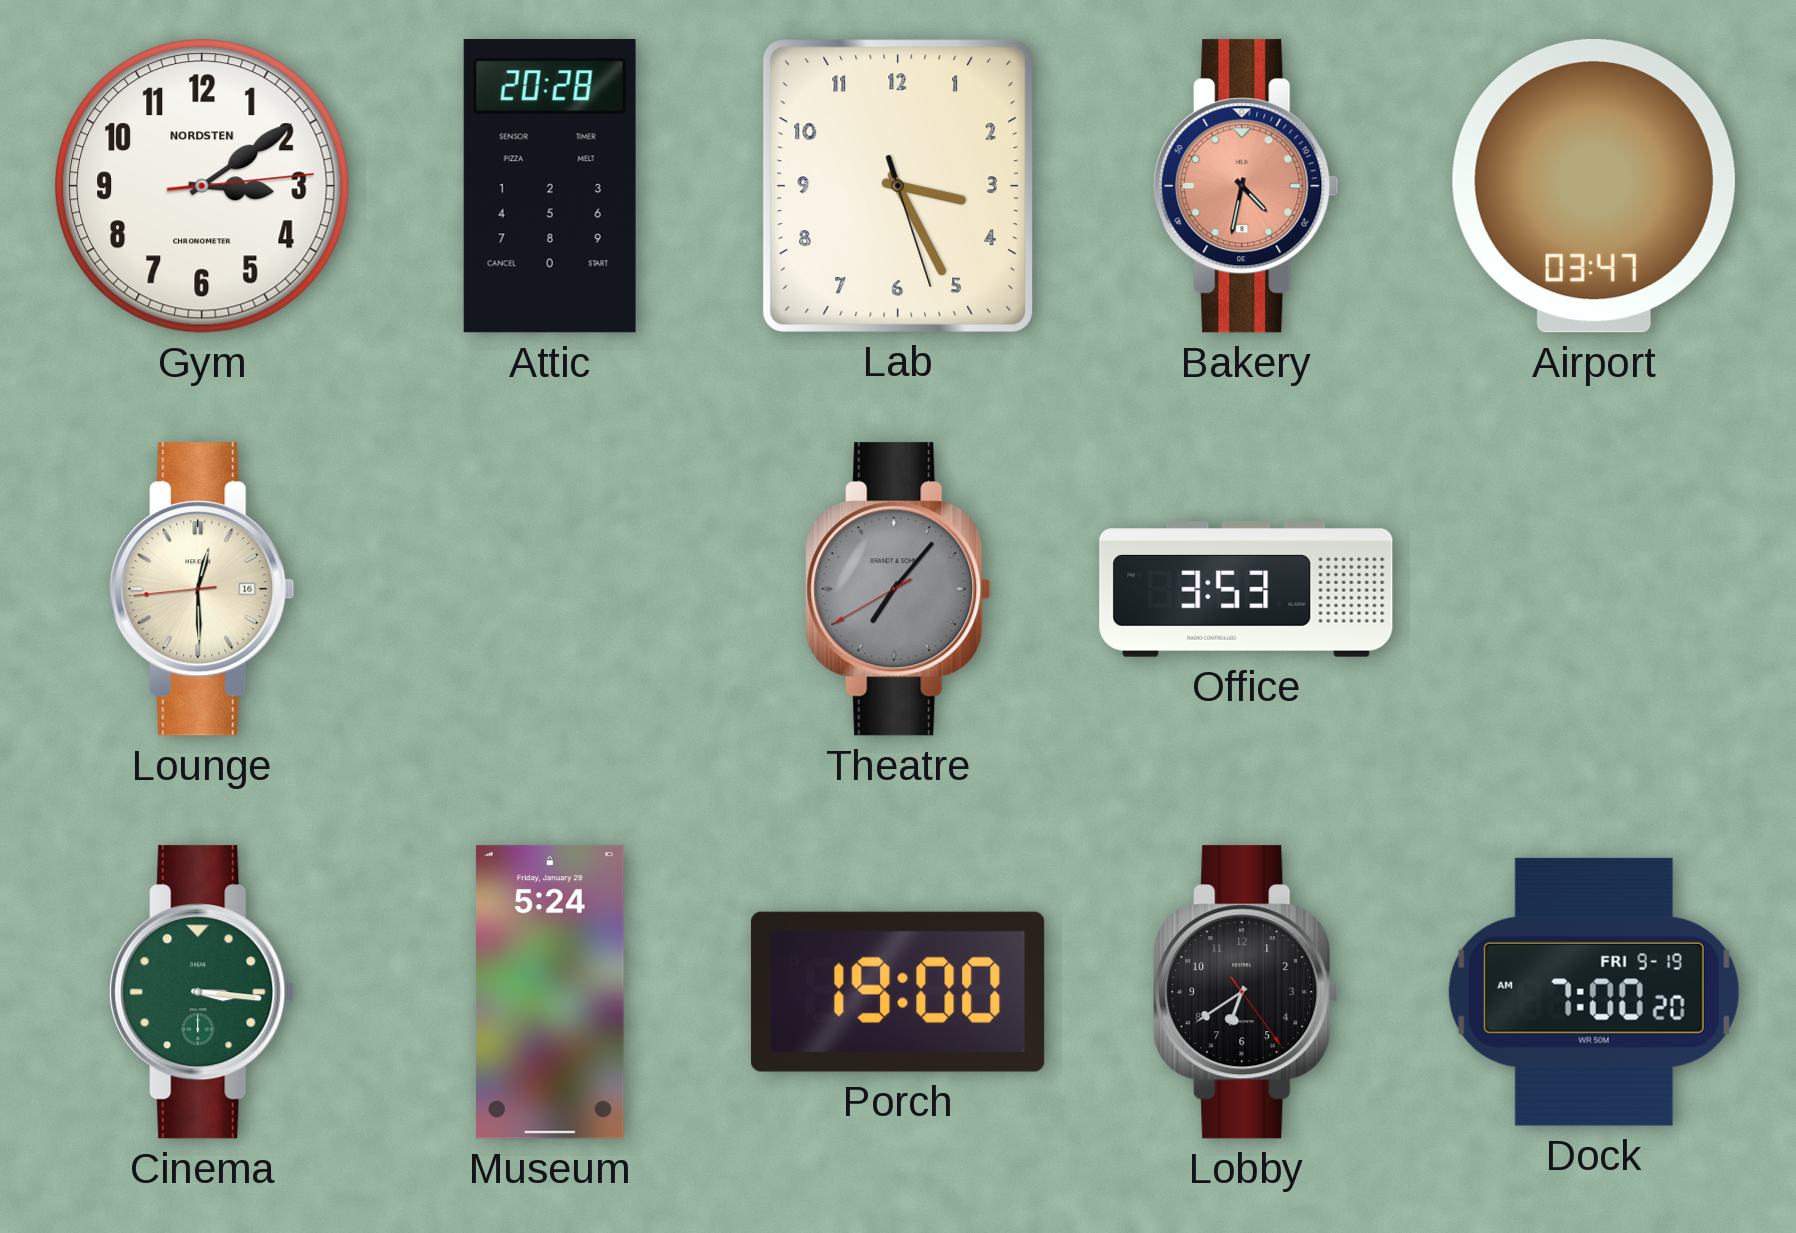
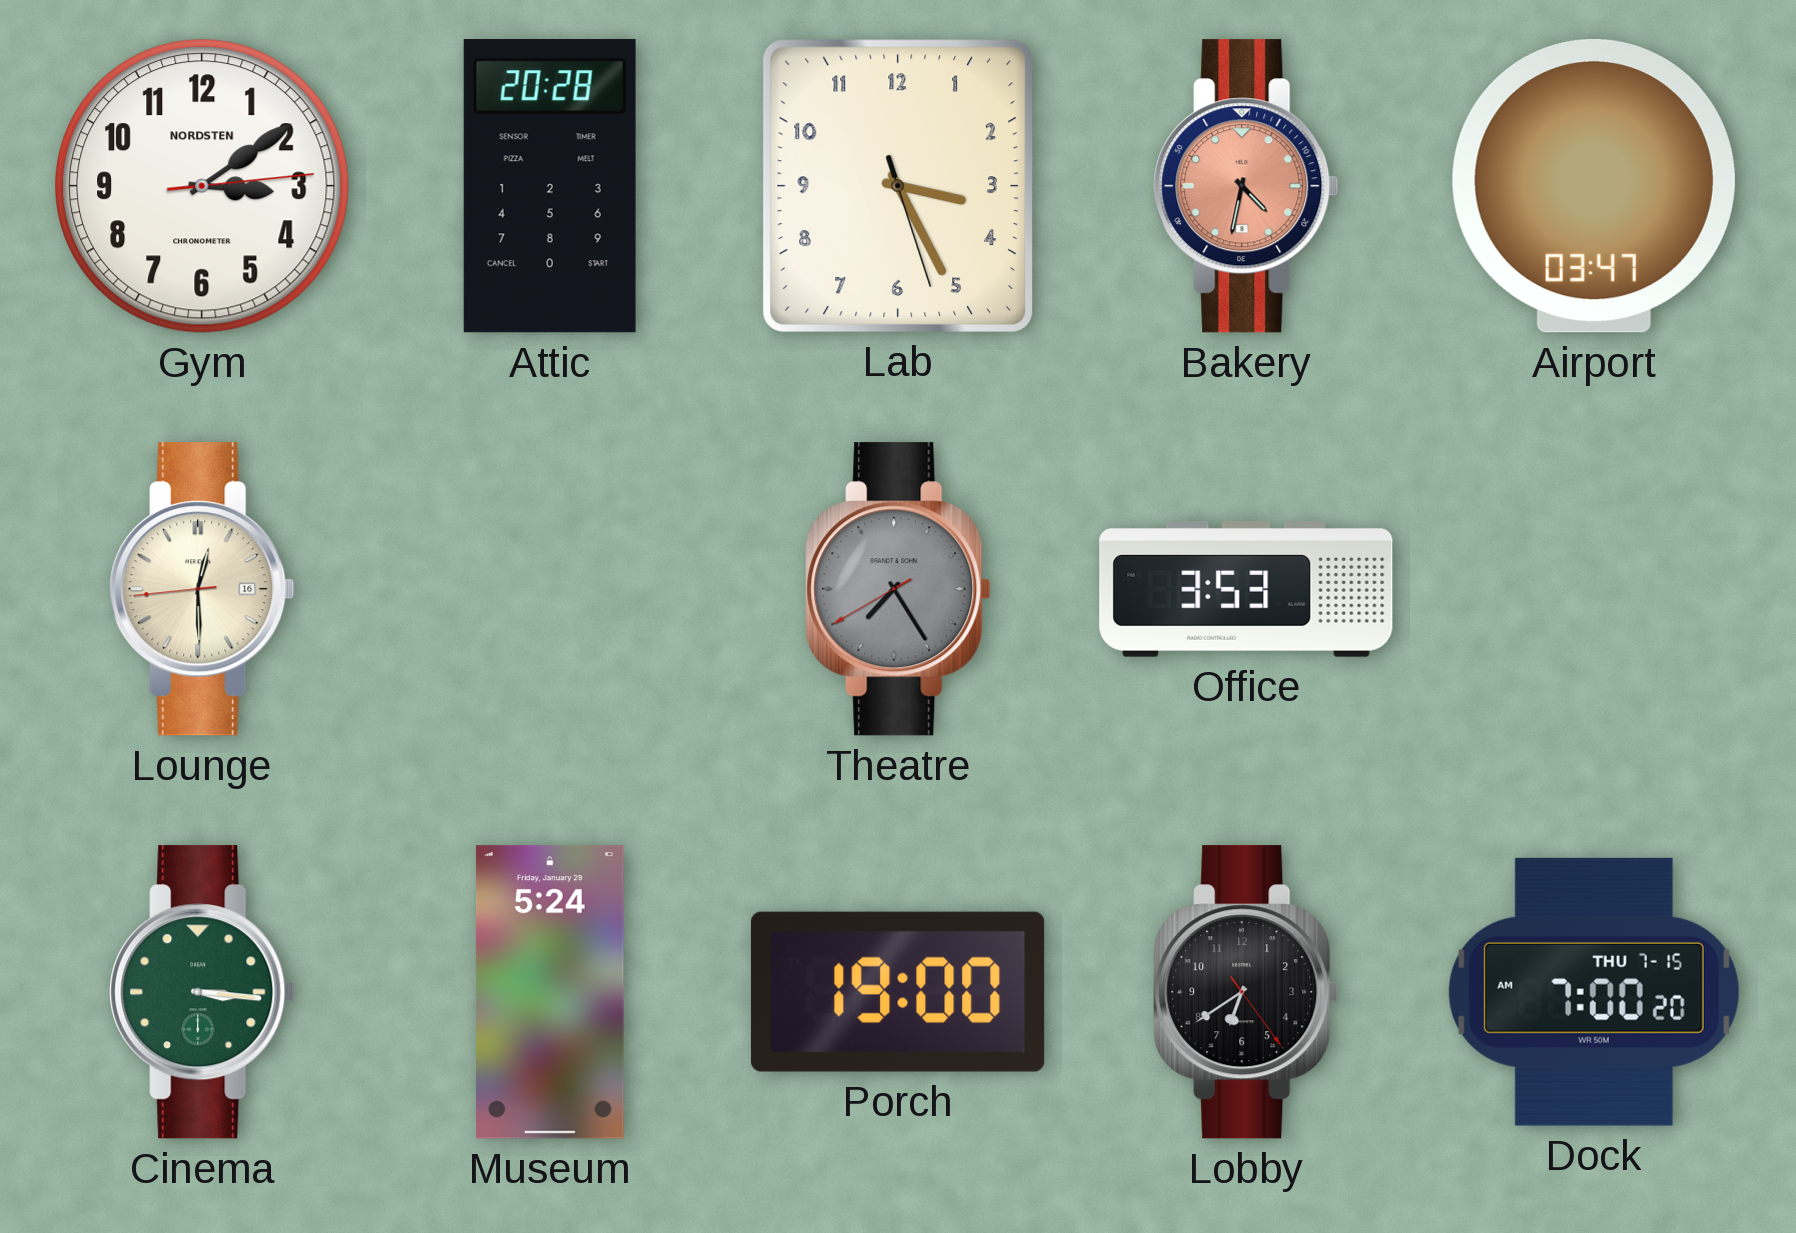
Theatre: 7:06 -> 7:24 (898, 589)
Dock date: FRI 9-19 -> THU 7-15 (1594, 992)
